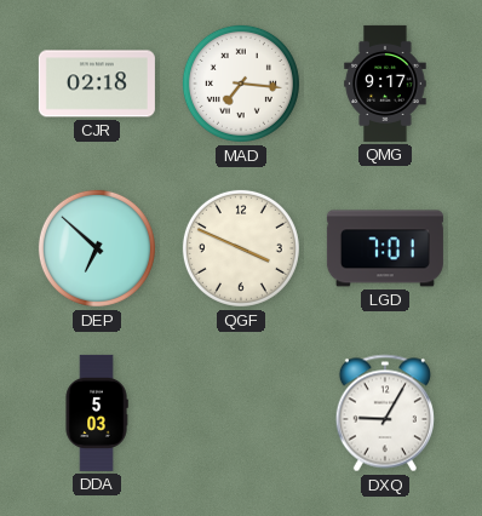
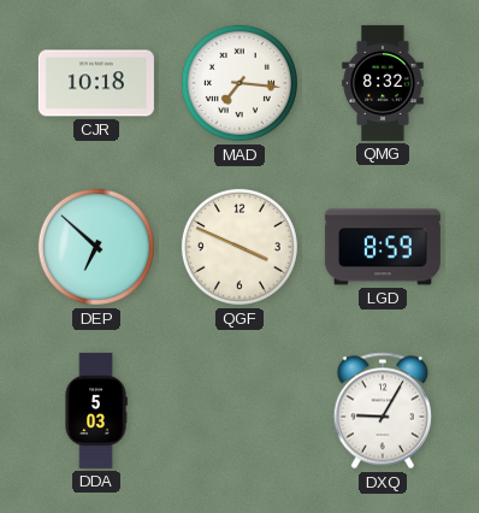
CJR: 02:18 -> 10:18 (96, 83)
QMG: 9:17 -> 8:32 (383, 83)
LGD: 7:01 -> 8:59 (383, 247)
